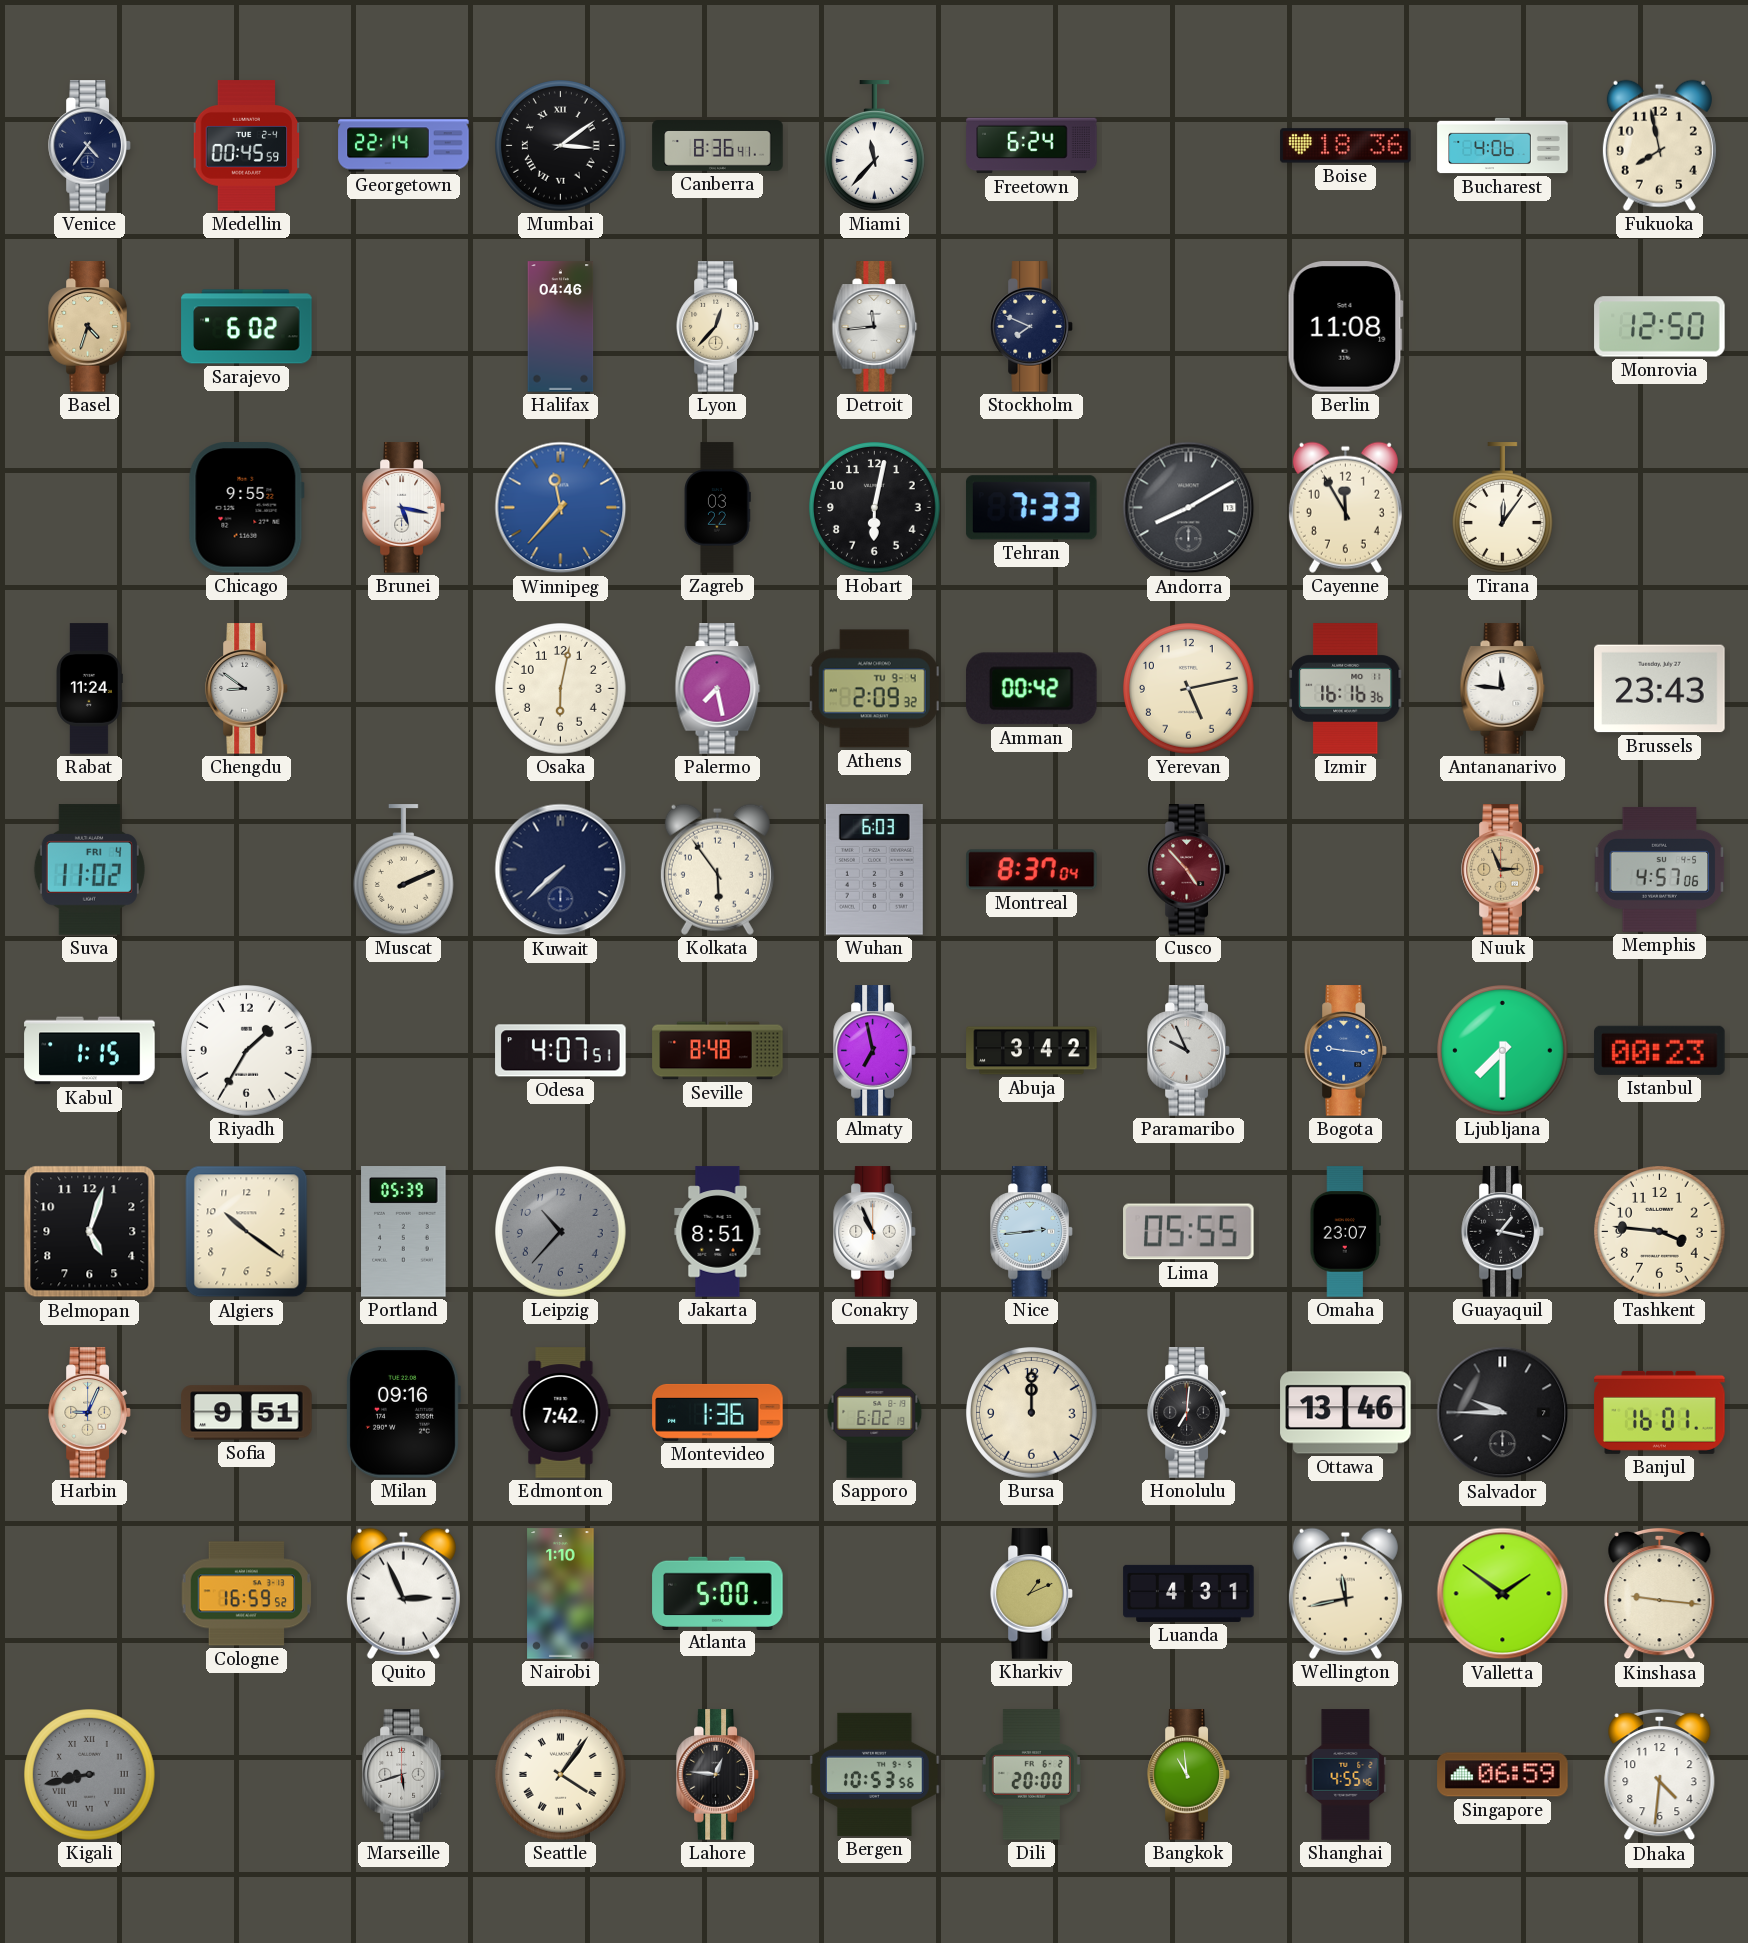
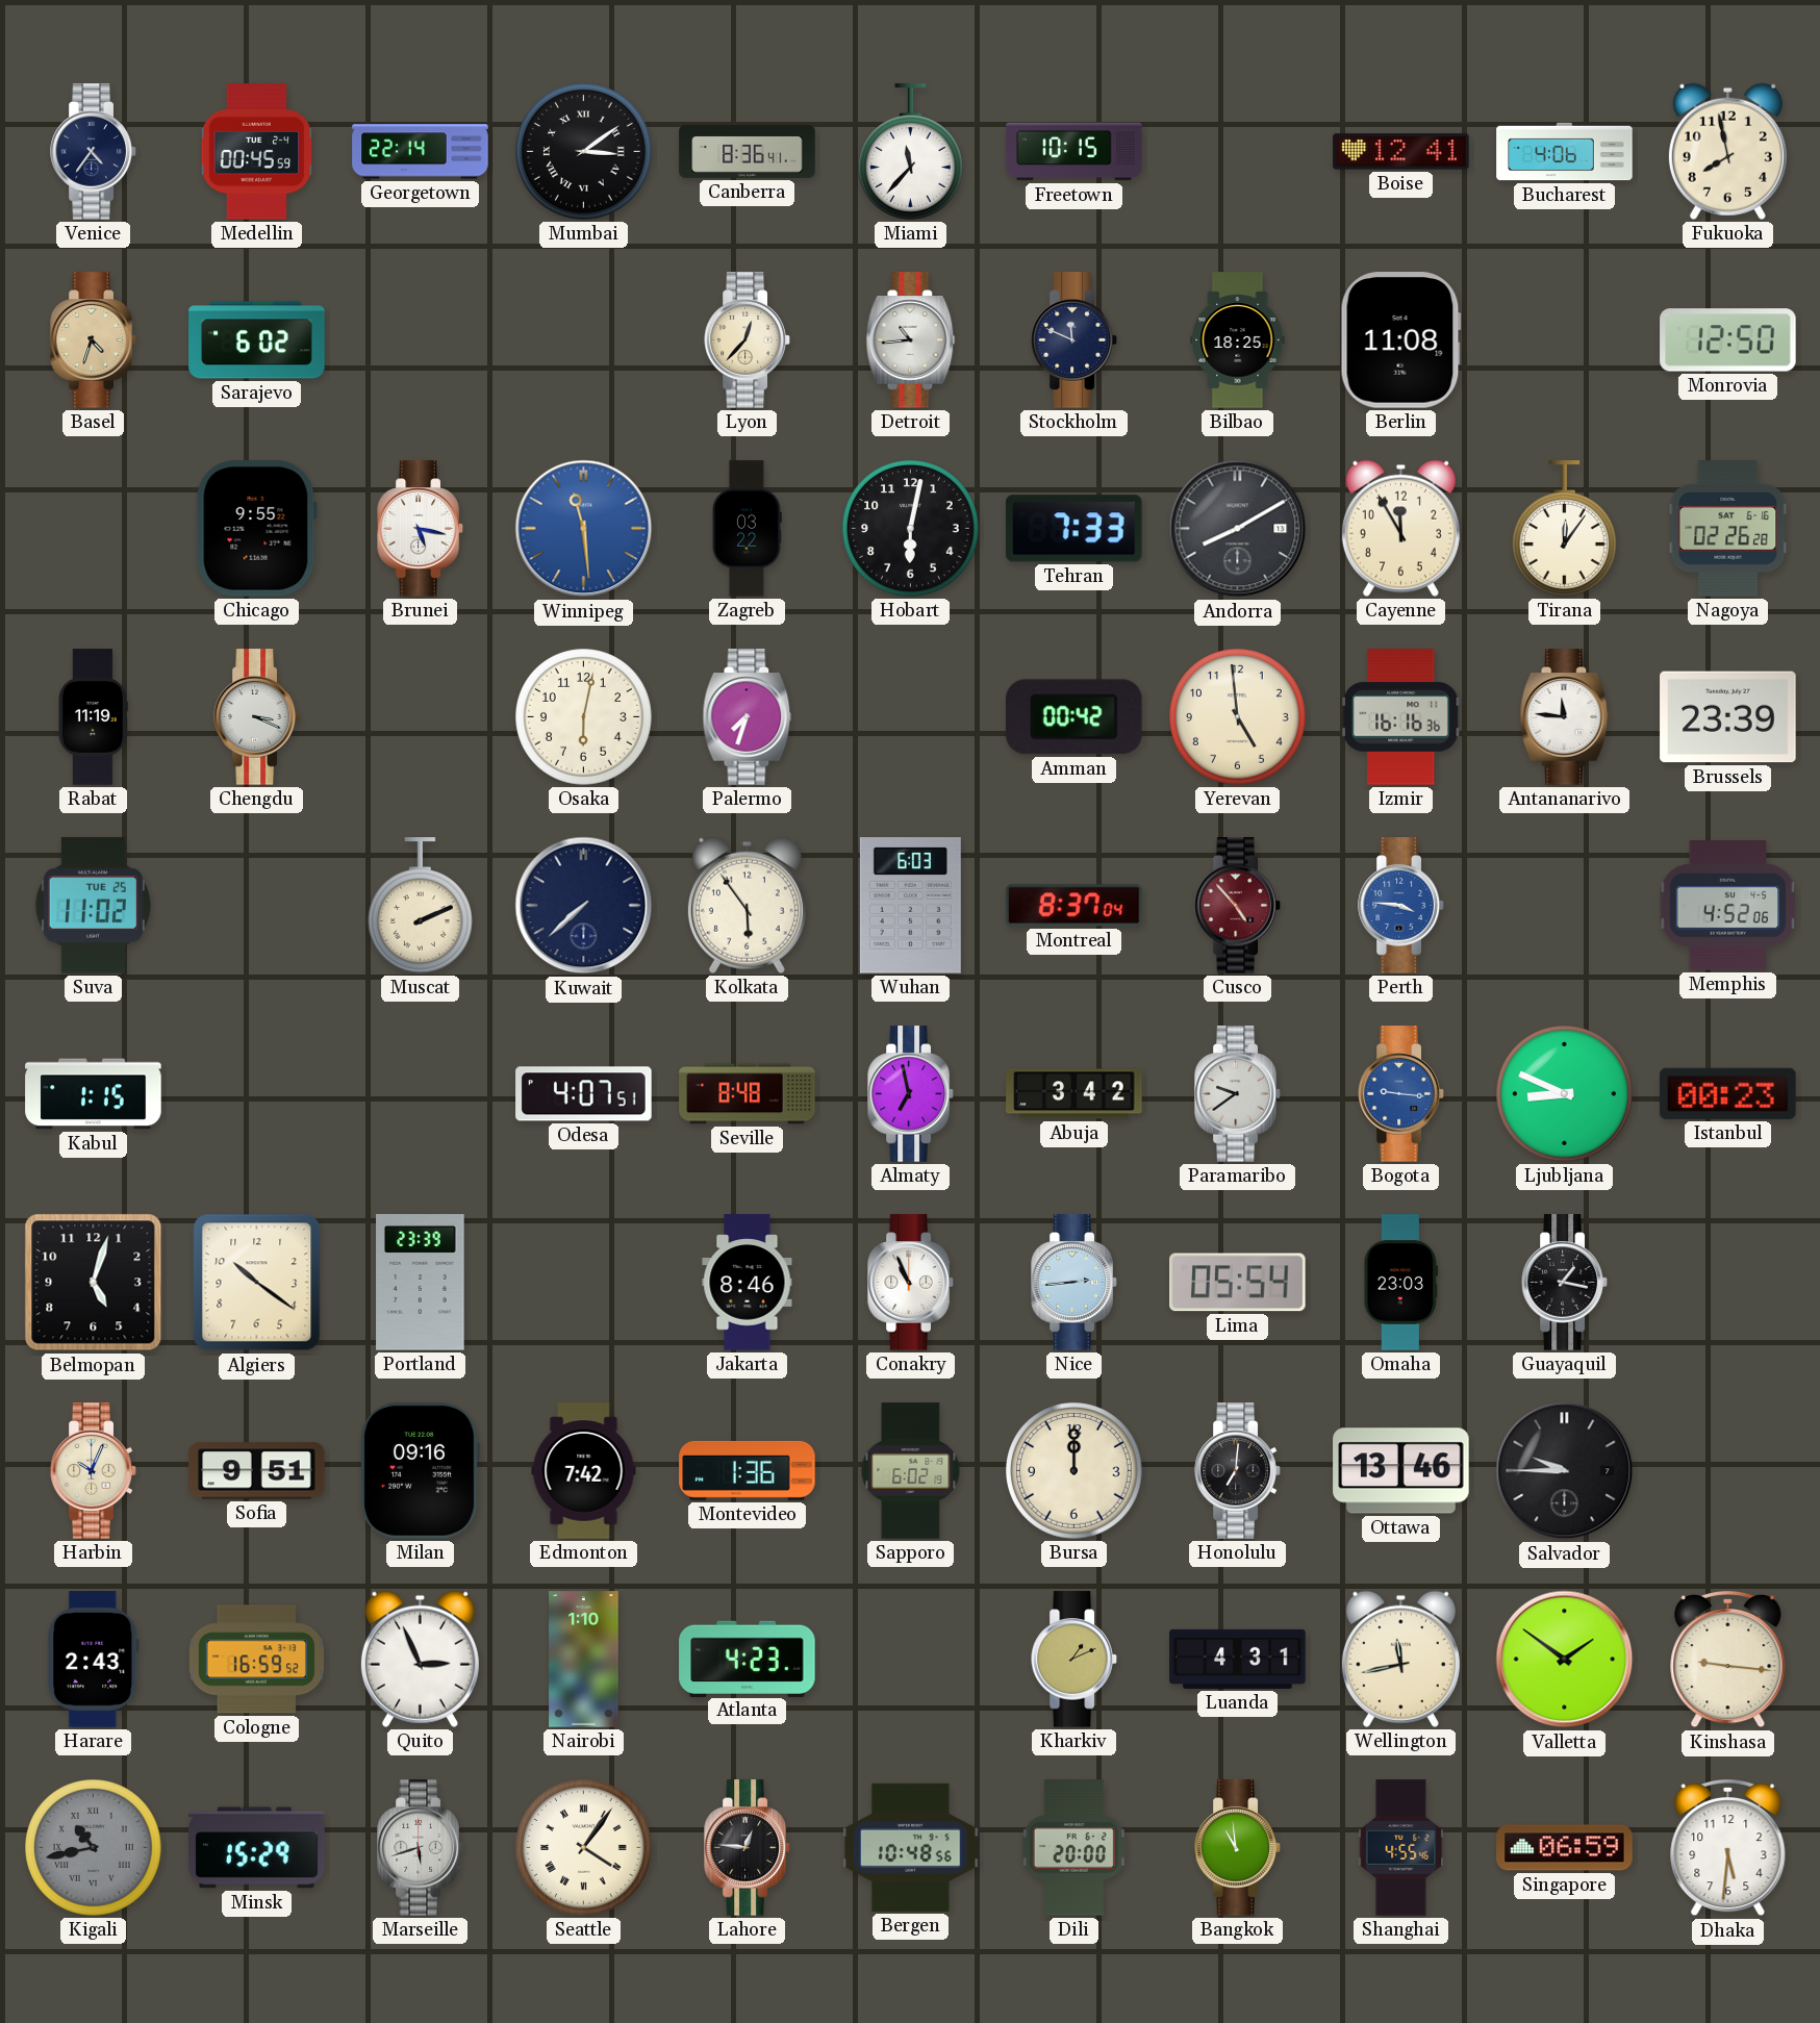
Freetown: 6:24 -> 10:15 (1075, 152)
Boise: 18:36 -> 12:41 (1401, 152)
Halifax: 04:46 -> none (561, 327)
Detroit: 11:44 -> 10:44 (911, 340)
Stockholm: 7:49 -> 11:49 (1075, 340)
Bilbao: none -> 18:25 (1238, 340)
Winnipeg: 11:37 -> 11:29 (584, 529)
Nagoya: none -> 02:26 (1728, 529)
Rabat: 11:24 -> 11:19 (93, 717)
Chengdu: 8:51 -> 3:19 (257, 717)
Palermo: 7:28 -> 7:33 (748, 717)
Athens: 2:09 -> none (874, 689)
Yerevan: 5:13 -> 4:59 (1238, 717)
Brussels: 23:43 -> 23:39 (1728, 717)
Suva date: FRI 4 -> TUE 25 (93, 906)
Perth: none -> 3:46 (1401, 906)
Nuuk: 2:56 -> none (1503, 870)
Memphis: 4:57 -> 4:52 (1728, 905)
Riyadh: 1:35 -> none (247, 1051)
Paramaribo: 9:56 -> 9:39 (1238, 1094)
Ljubljana: 7:30 -> 8:49 (1565, 1094)
Portland: 05:39 -> 23:39 (421, 1283)
Leipzig: 10:37 -> none (561, 1232)
Jakarta: 8:51 -> 8:46 (748, 1283)
Lima: 05:55 -> 05:54 (1238, 1283)
Omaha: 23:07 -> 23:03 (1401, 1283)
Tashkent: 3:46 -> none (1660, 1232)
Harbin: 9:04 -> 10:04 (94, 1471)
Banjul: 16:01 -> none (1660, 1412)
Harare: none -> 2:43 (94, 1660)
Atlanta: 5:00 -> 4:23 (748, 1659)
Kigali: 8:43 -> 10:43 (94, 1848)
Minsk: none -> 15:29 (257, 1848)
Bergen: 10:53 -> 10:48 (911, 1847)
Dhaka: 4:31 -> 5:31 (1728, 1848)
